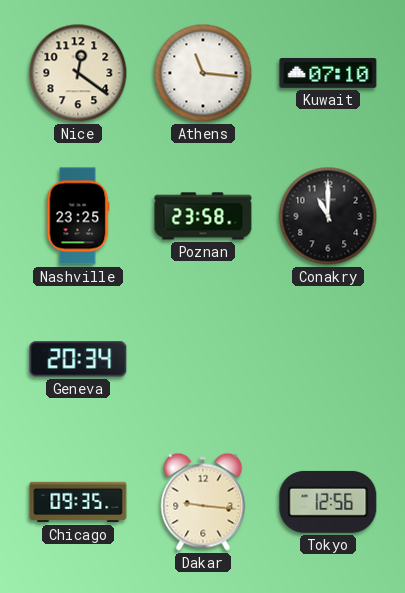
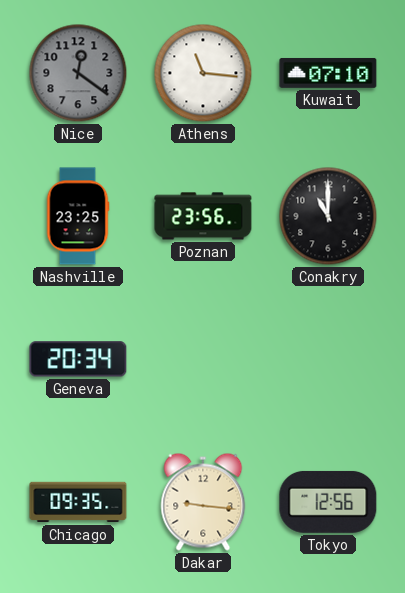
Nice dial: cream -> grey (78, 73)
Poznan: 23:58 -> 23:56 (203, 216)
